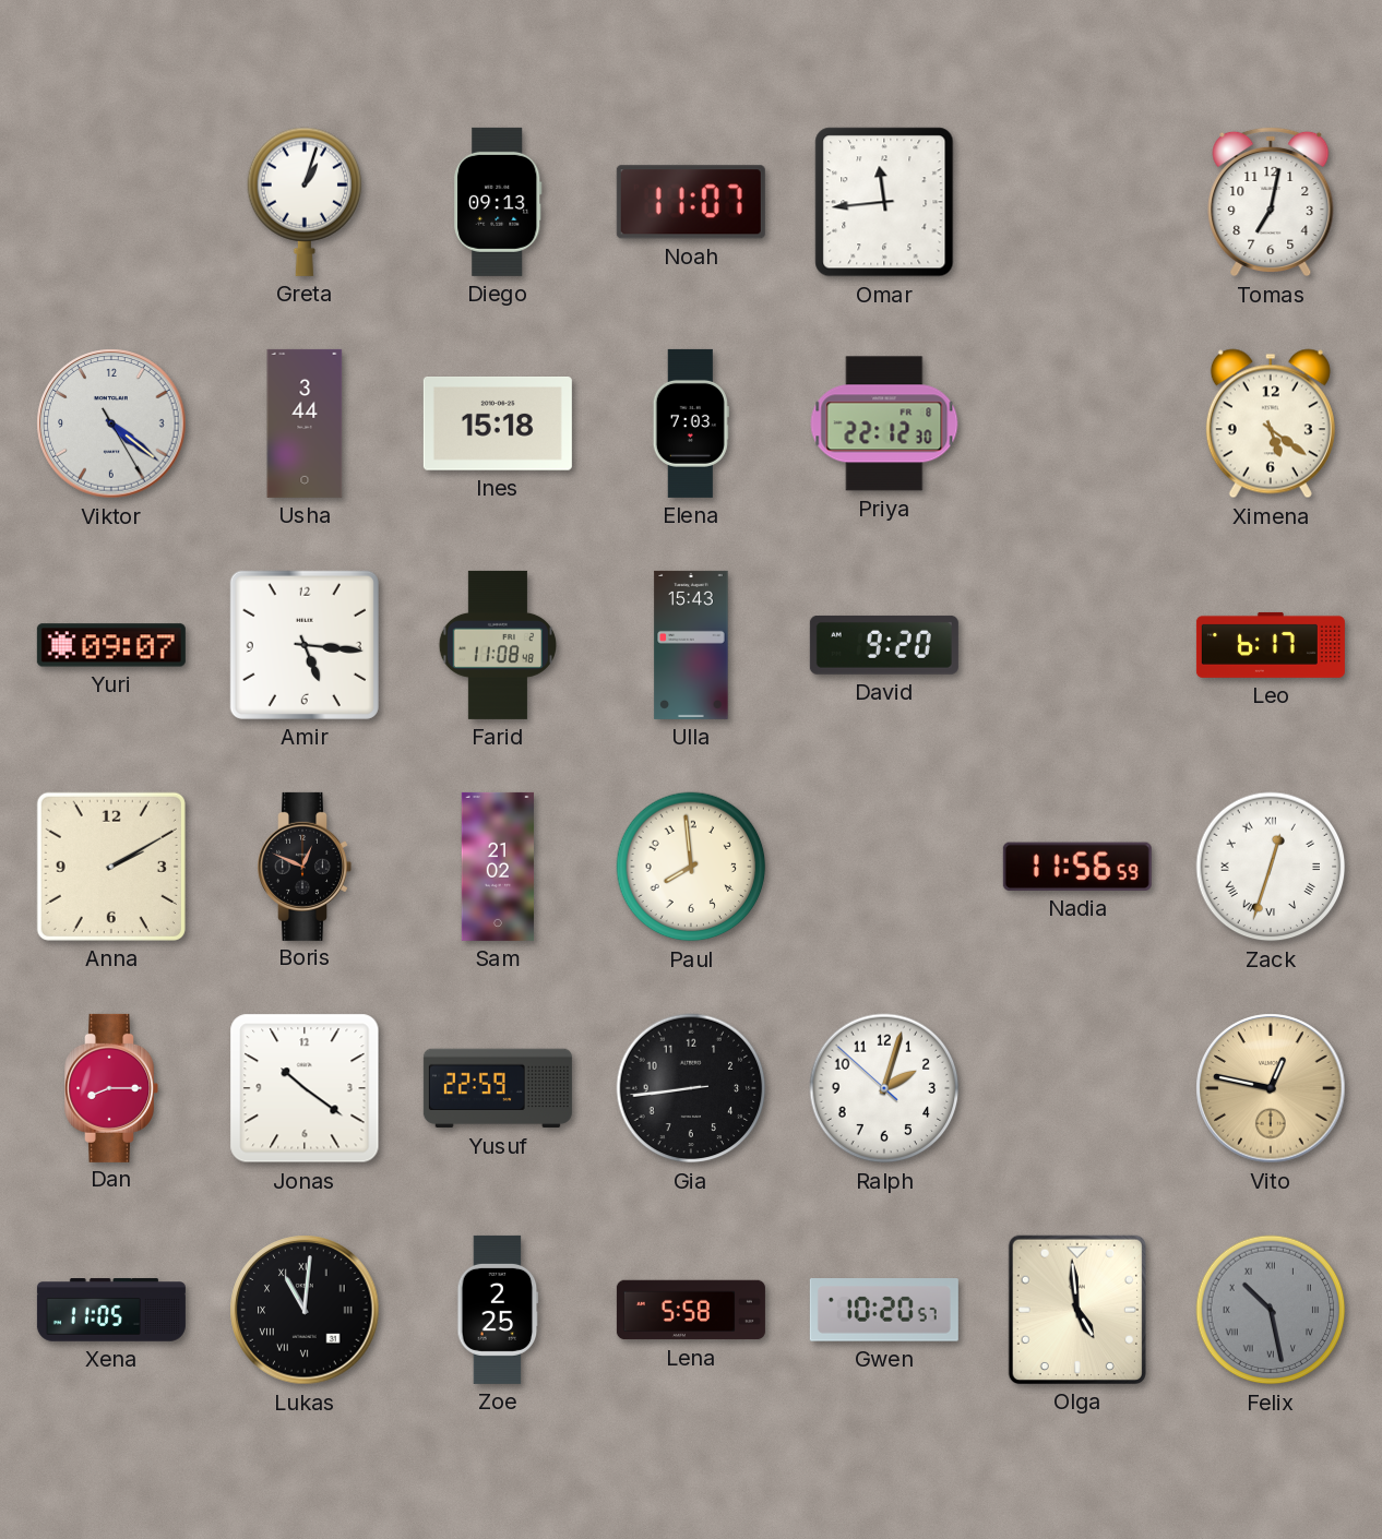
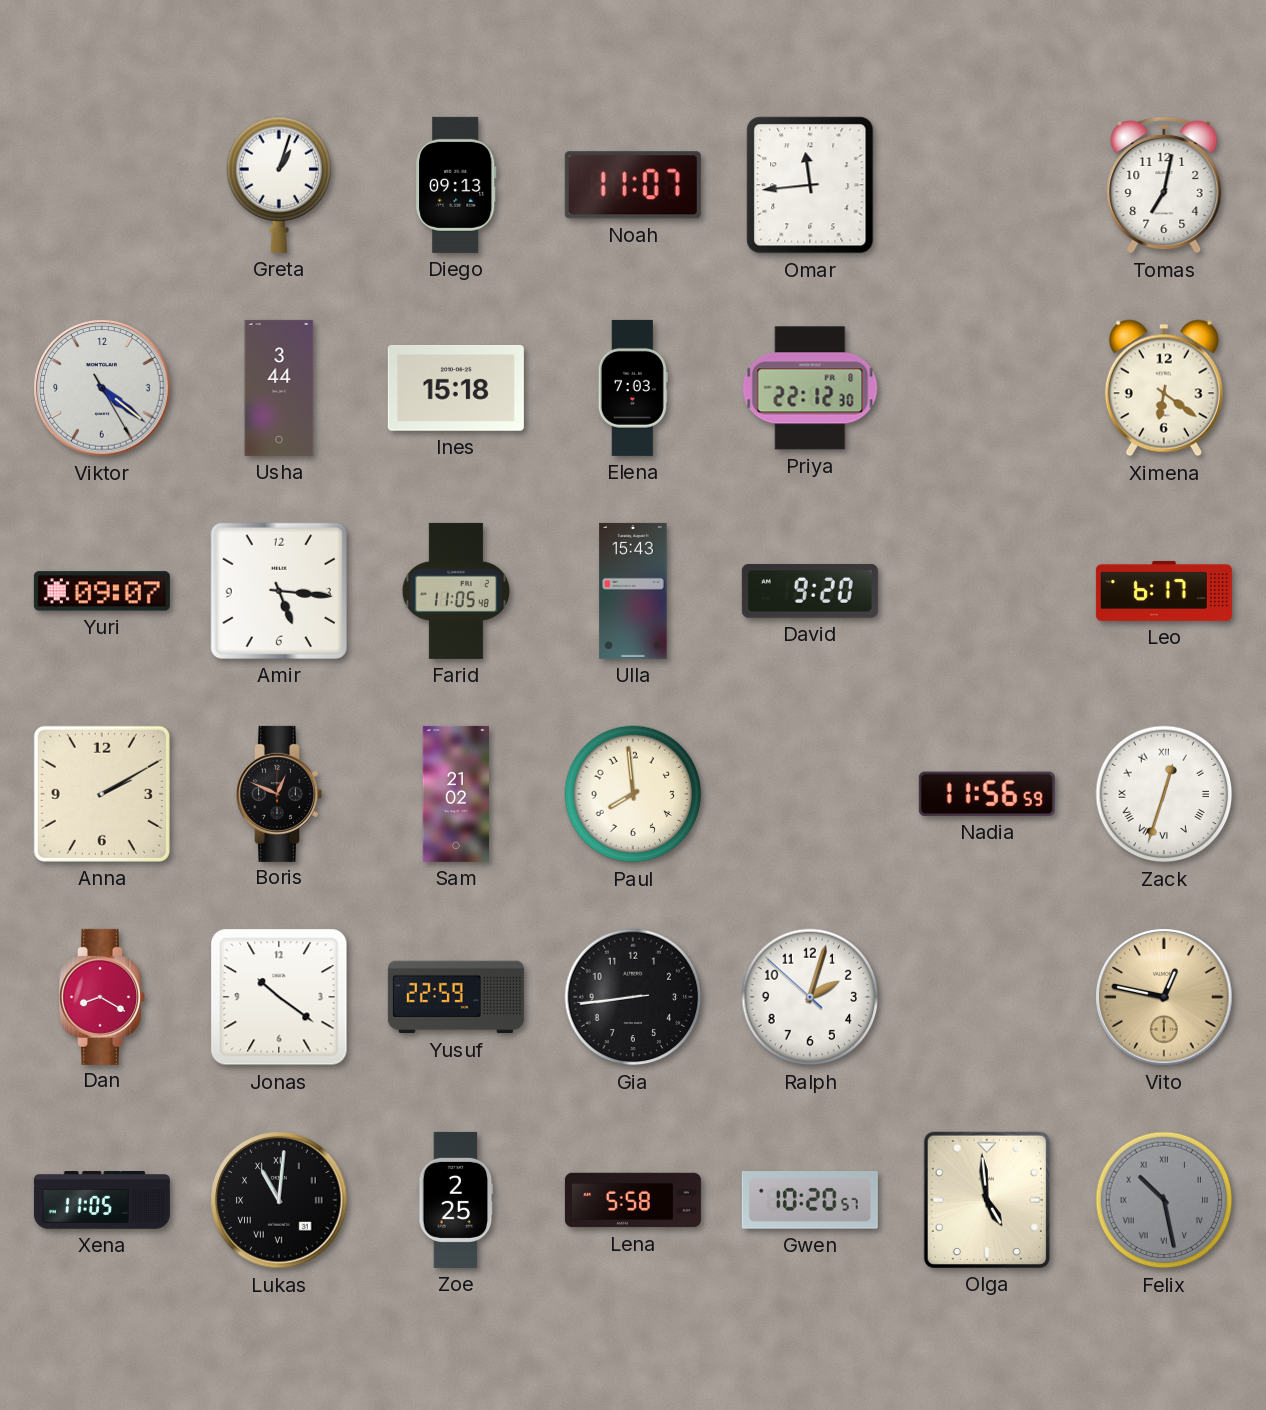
Ximena: 5:21 -> 6:21 (1164, 388)
Farid: 11:08 -> 11:05 (456, 591)
Dan: 8:15 -> 8:20 (102, 997)
